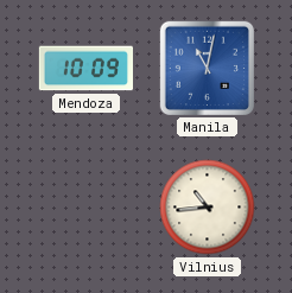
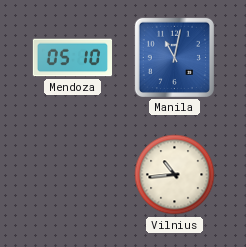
Mendoza: 10:09 -> 05:10 (72, 58)
